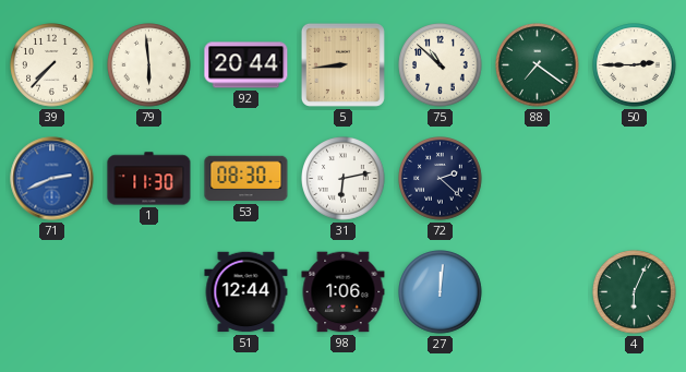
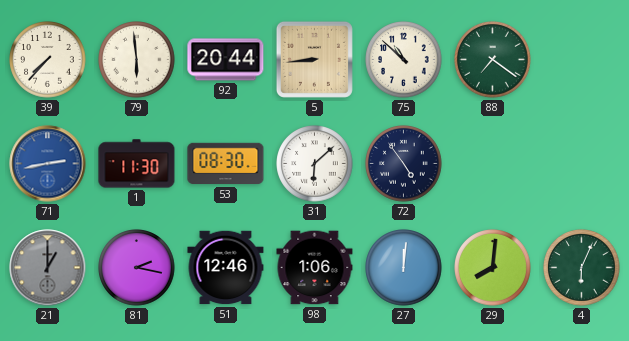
50: 2:45 -> none (635, 65)
71: 2:41 -> 2:43 (48, 164)
31: 6:13 -> 6:08 (315, 164)
72: 2:22 -> 4:54 (404, 164)
21: none -> 1:00 (48, 268)
81: none -> 2:17 (137, 268)
51: 12:44 -> 12:46 (226, 268)
29: none -> 8:01 (493, 268)
